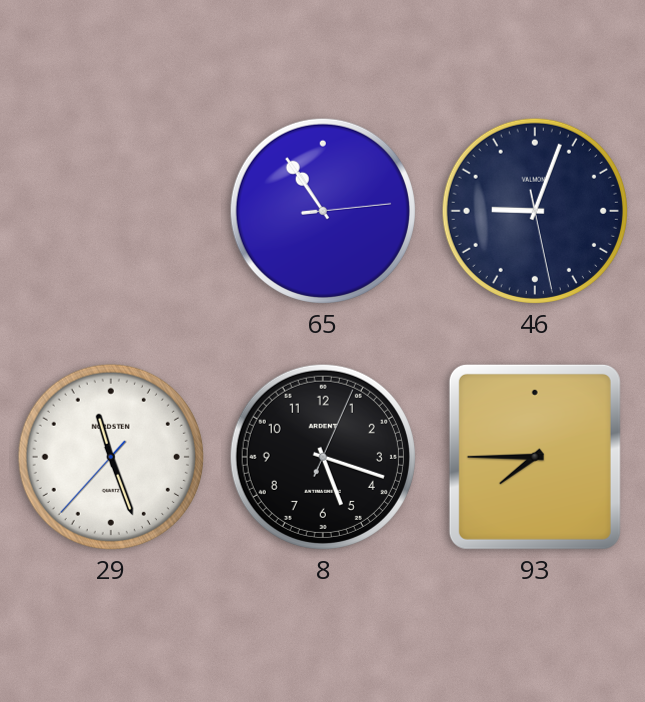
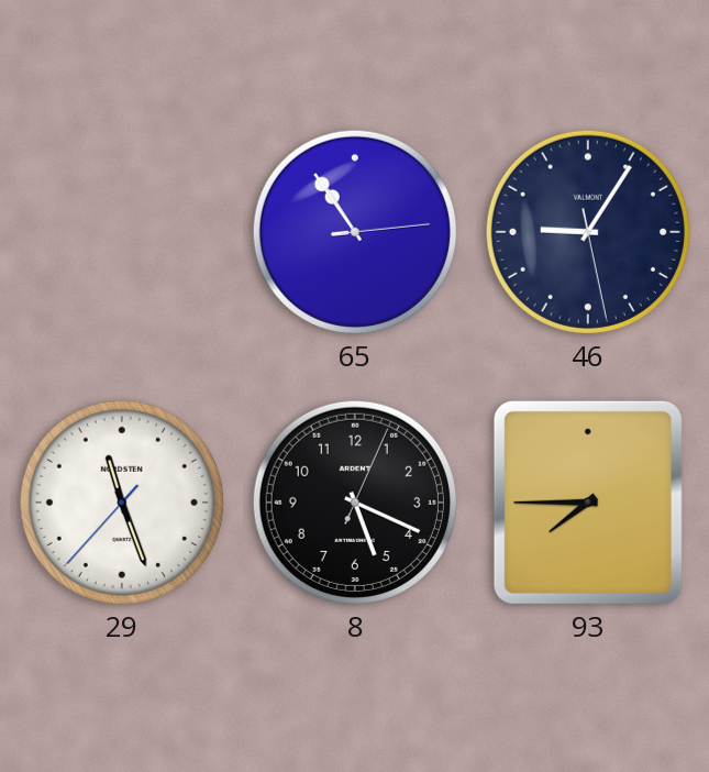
46: 9:03 -> 9:05 (588, 232)
8: 5:18 -> 5:19 (355, 503)
